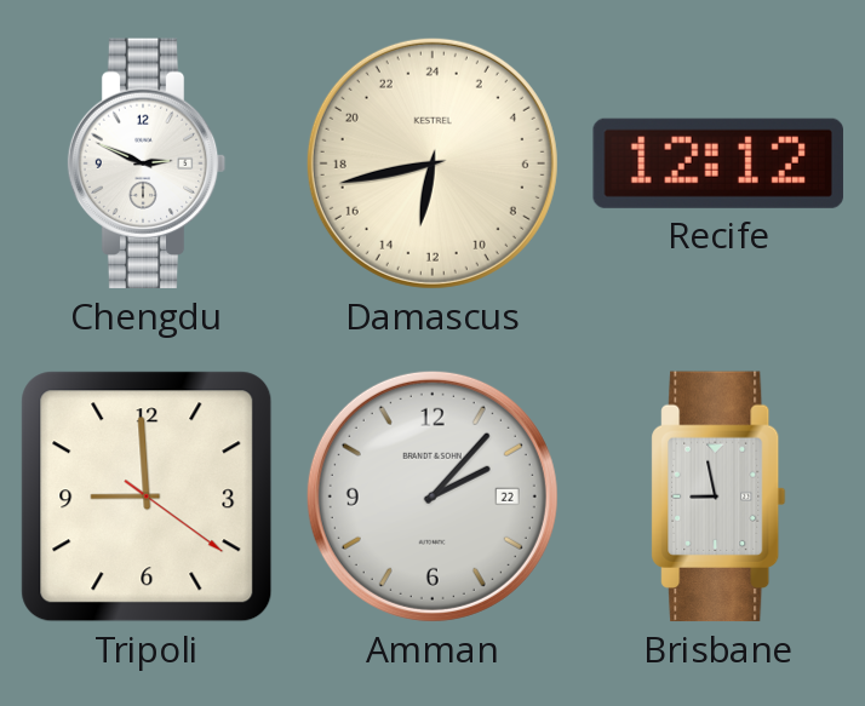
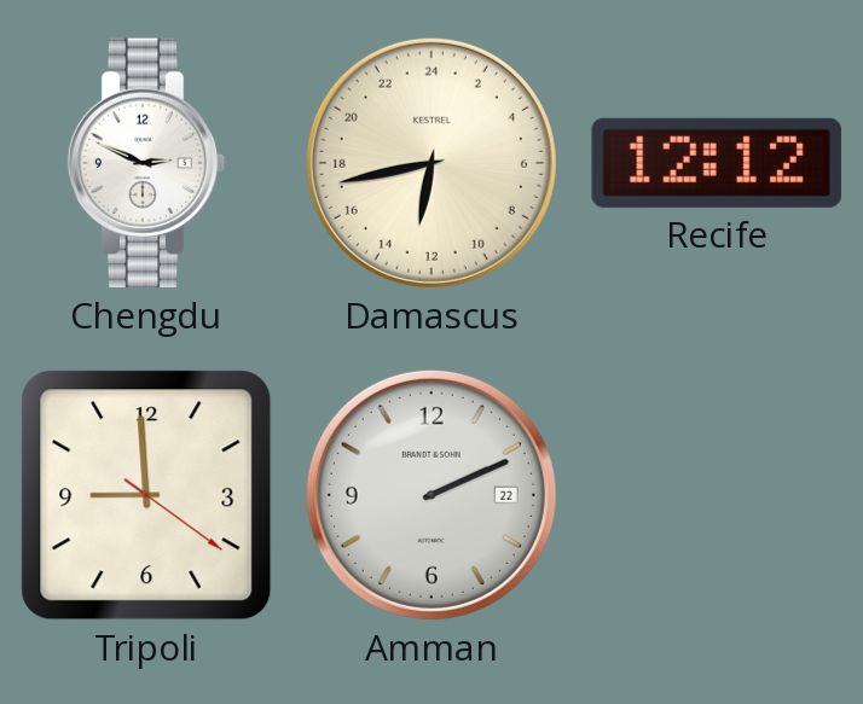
Amman: 2:07 -> 2:11 (431, 495)
Brisbane: 8:58 -> none (718, 497)
